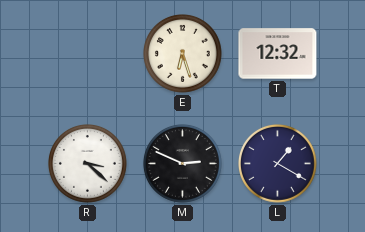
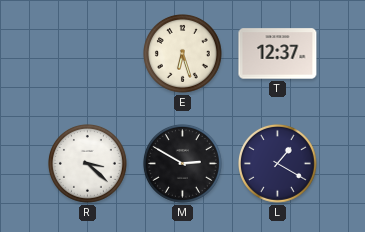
T: 12:32 -> 12:37 (278, 54)
M: 2:49 -> 2:50 (183, 164)
